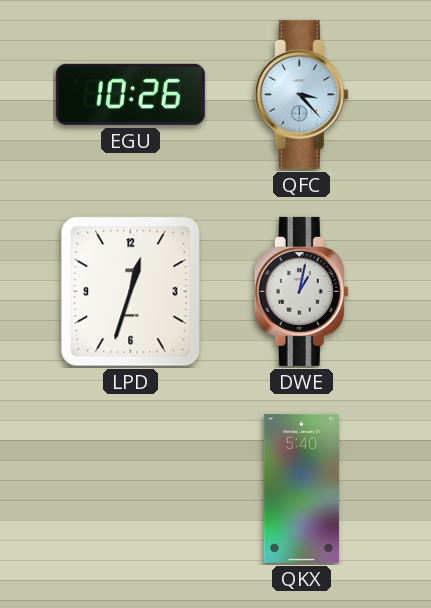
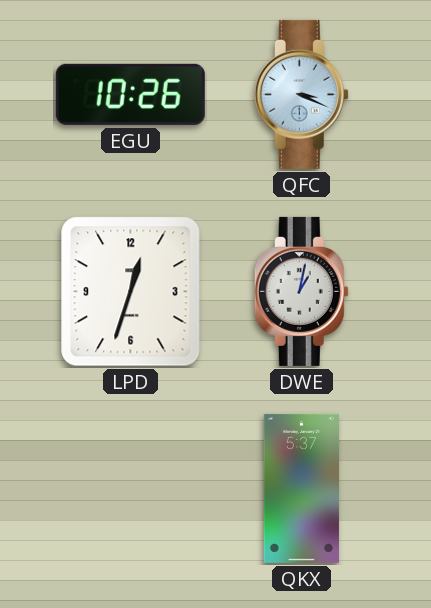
QFC: 3:23 -> 3:19 (301, 94)
QKX: 5:40 -> 5:37 (301, 488)
